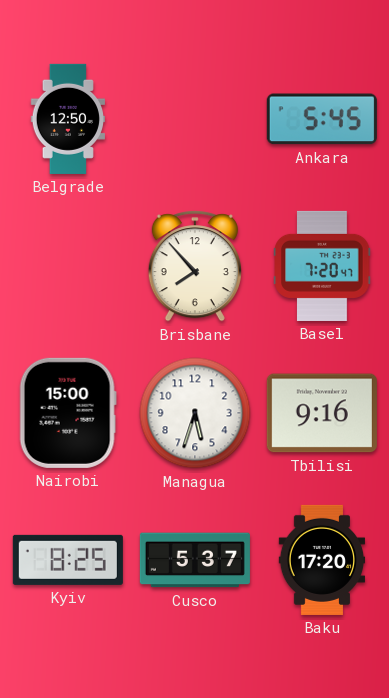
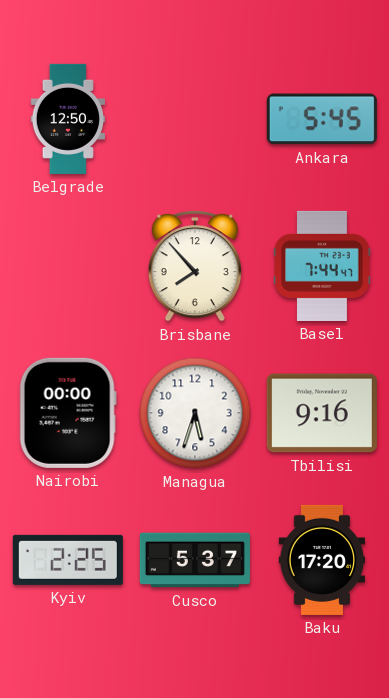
Basel: 7:20 -> 7:44 (322, 266)
Nairobi: 15:00 -> 00:00 (68, 413)
Kyiv: 8:25 -> 2:25 (68, 560)
